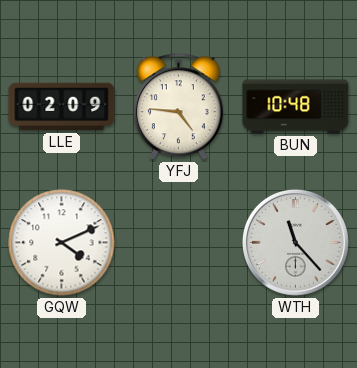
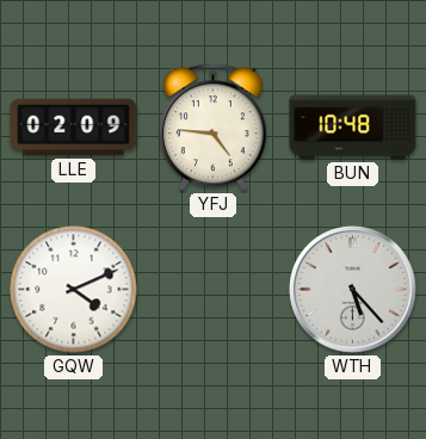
WTH: 11:23 -> 5:23 (352, 289)
